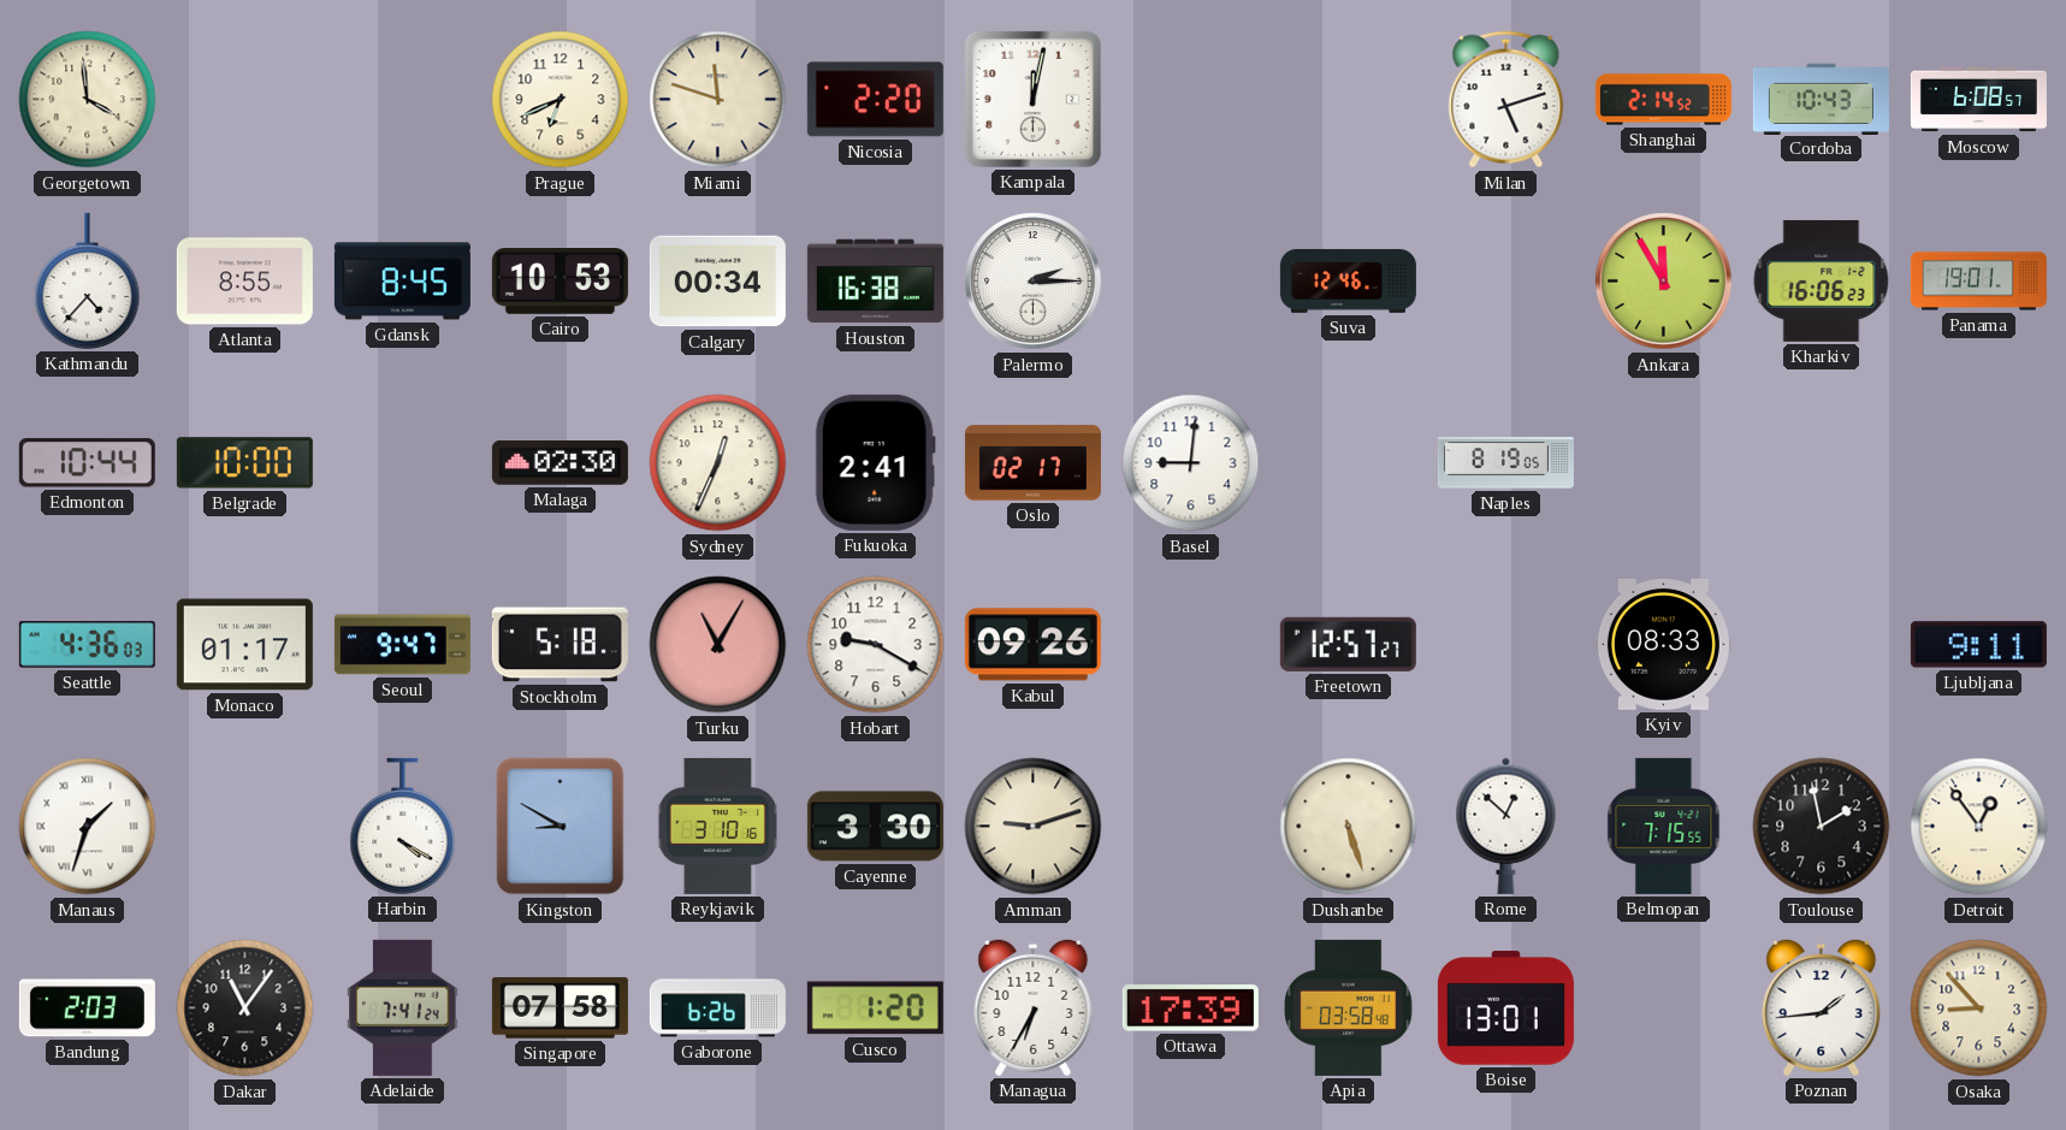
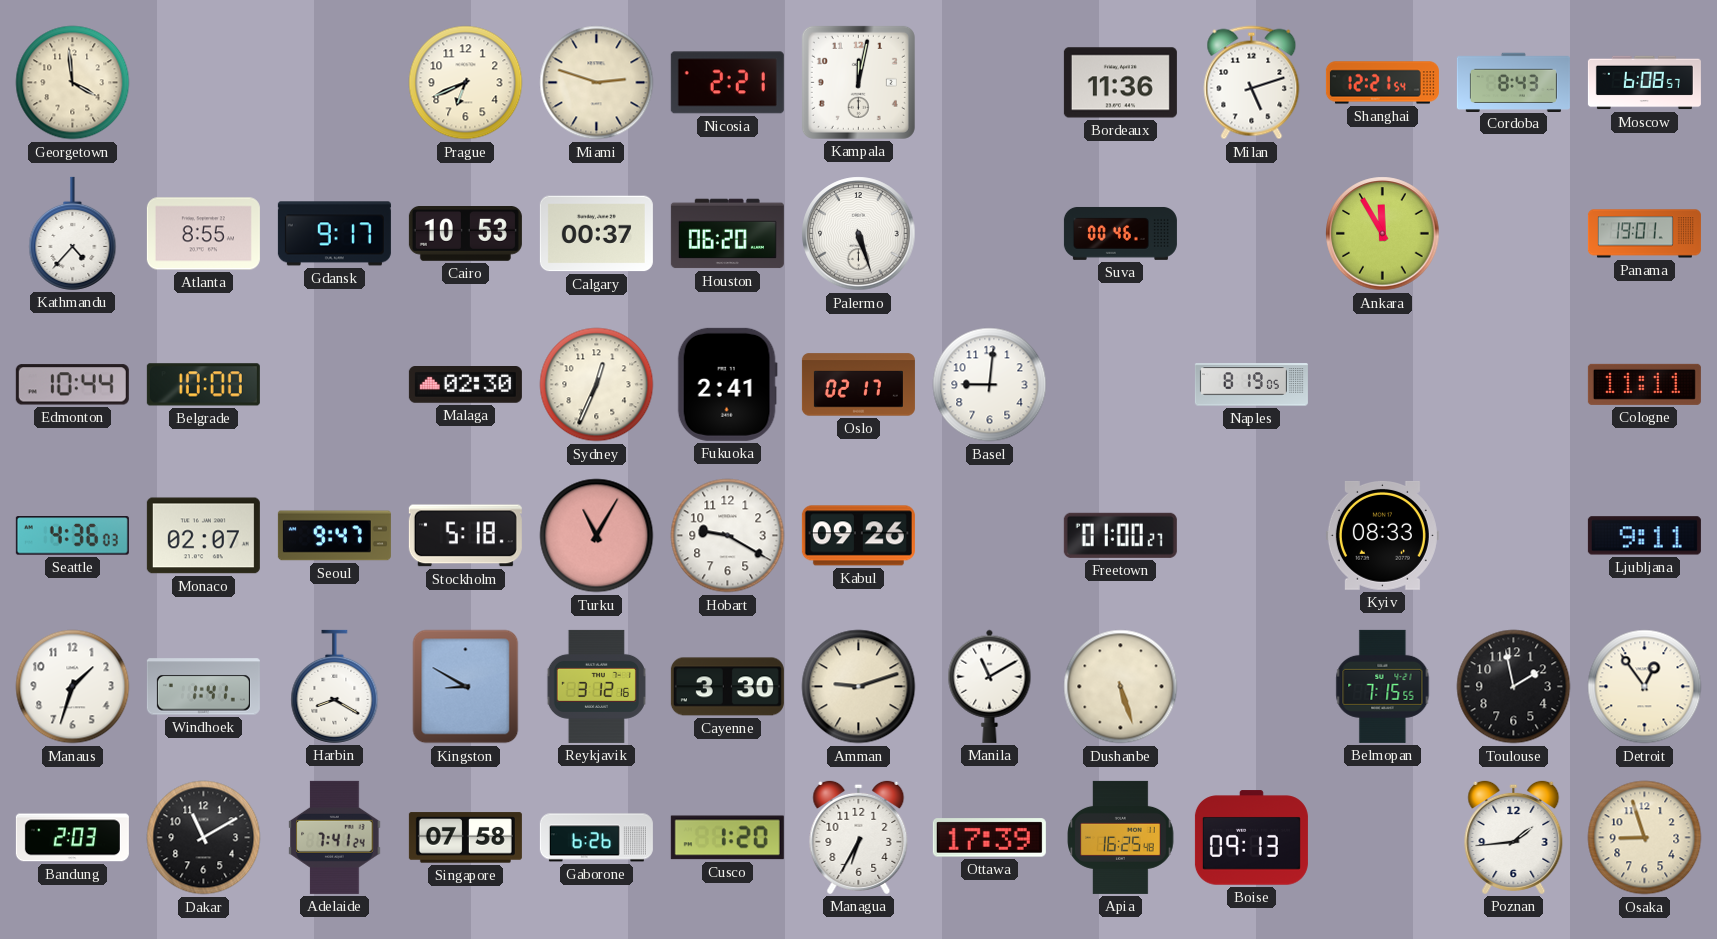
Miami: 11:48 -> 2:48 (597, 83)
Nicosia: 2:20 -> 2:21 (727, 83)
Bordeaux: none -> 11:36 (1120, 83)
Shanghai: 2:14 -> 12:21 (1382, 83)
Cordoba: 10:43 -> 8:43 (1513, 82)
Gdansk: 8:45 -> 9:17 (334, 234)
Calgary: 00:34 -> 00:37 (596, 234)
Houston: 16:38 -> 06:20 (727, 234)
Palermo: 2:15 -> 5:27 (859, 234)
Suva: 12:46 -> 00:46 (1120, 233)
Kharkiv: 16:06 -> none (1822, 280)
Cologne: none -> 11:11 (1644, 384)
Monaco: 01:17 -> 02:07 (203, 536)
Freetown: 12:57 -> 01:00 (1120, 535)
Manaus numerals: Roman -> Arabic (73, 687)
Windhoek: none -> 1:41 (203, 687)
Harbin: 4:20 -> 8:20 (335, 686)
Reykjavik: 3:10 -> 3:12 (596, 686)
Manila: none -> 11:10 (990, 686)
Rome: 12:52 -> none (1506, 826)
Dakar: 11:06 -> 11:10 (204, 838)
Apia: 03:58 -> 16:25 (1121, 837)
Boise: 13:01 -> 09:13 (1251, 838)
Osaka: 8:53 -> 8:57 (1645, 838)
